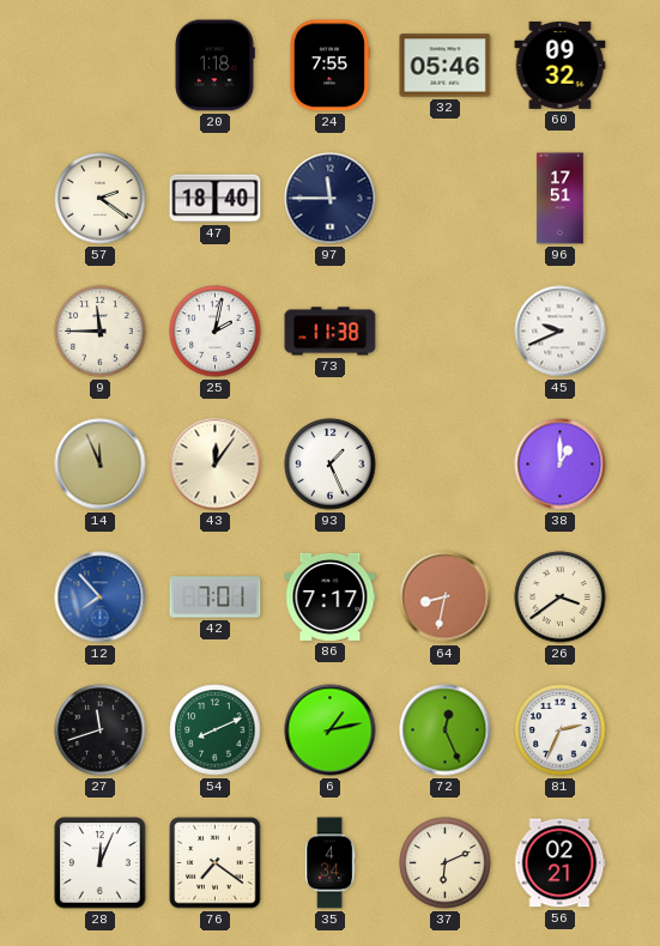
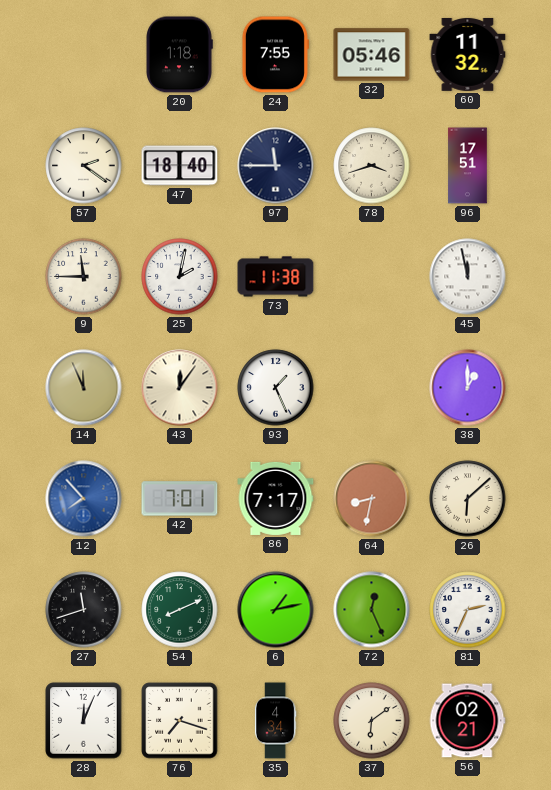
60: 09:32 -> 11:32 (468, 55)
78: none -> 3:42 (372, 166)
45: 9:41 -> 11:58 (468, 277)
26: 3:39 -> 6:08 (468, 499)
76: 7:21 -> 7:18 (180, 721)
37: 6:11 -> 6:09 (372, 721)
